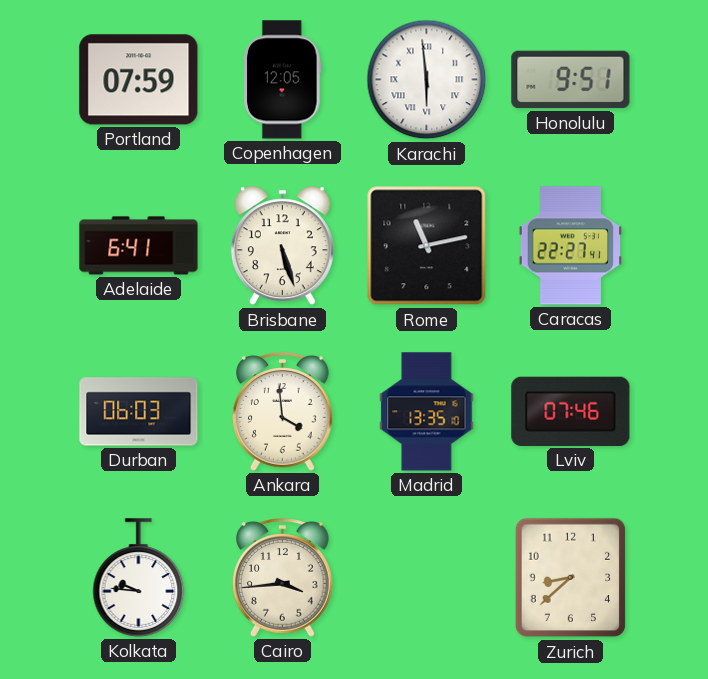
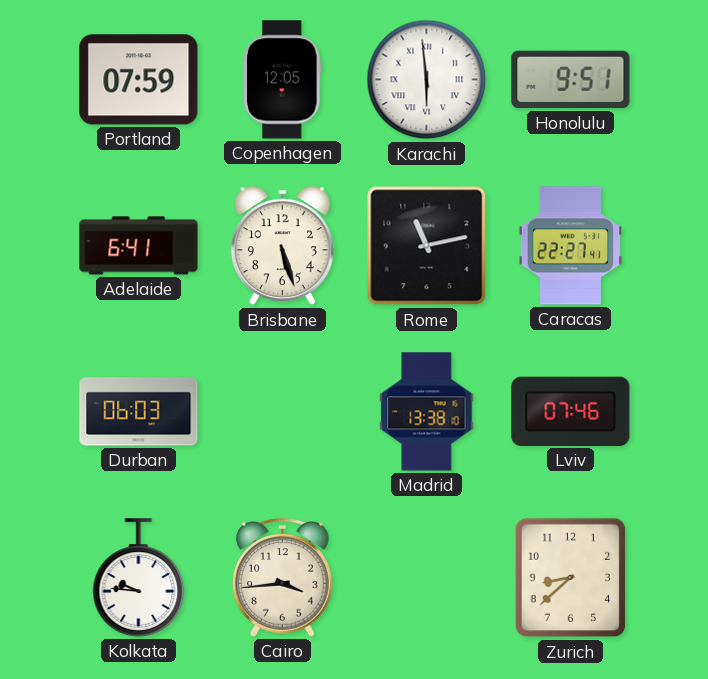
Ankara: 3:59 -> none (283, 412)
Madrid: 13:35 -> 13:38 (427, 412)
